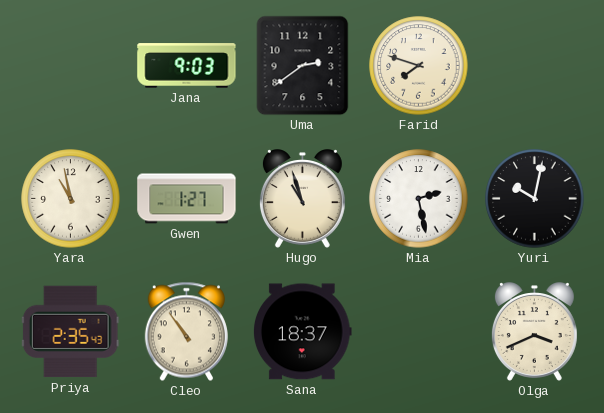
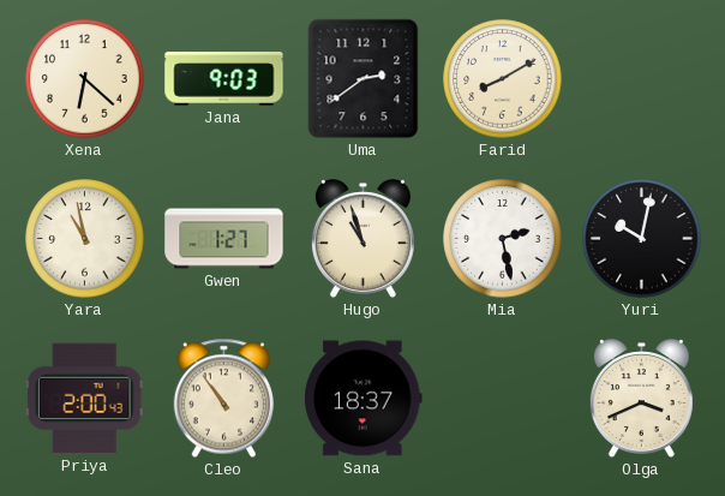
Xena: none -> 6:22 (85, 79)
Farid: 7:48 -> 8:10 (503, 79)
Priya: 2:35 -> 2:00 (84, 399)
